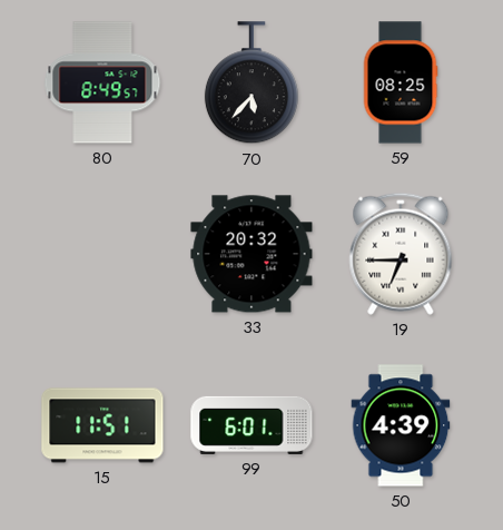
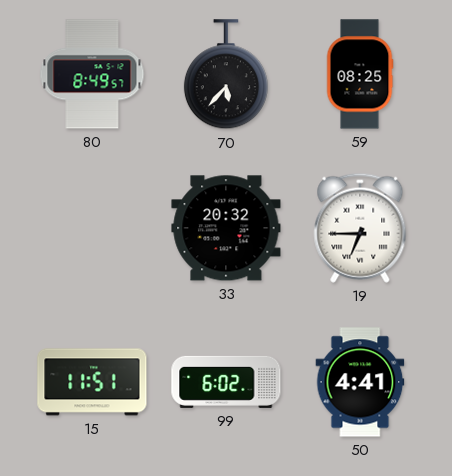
99: 6:01 -> 6:02 (226, 382)
50: 4:39 -> 4:41 (360, 382)
